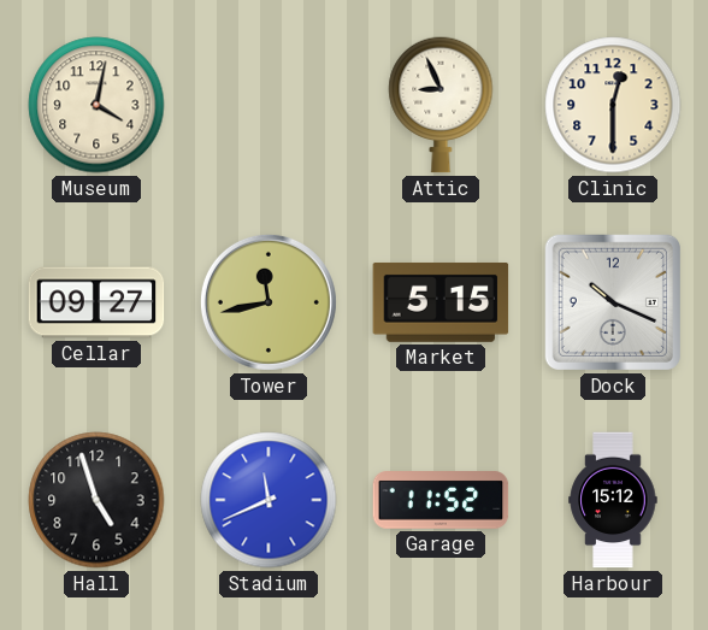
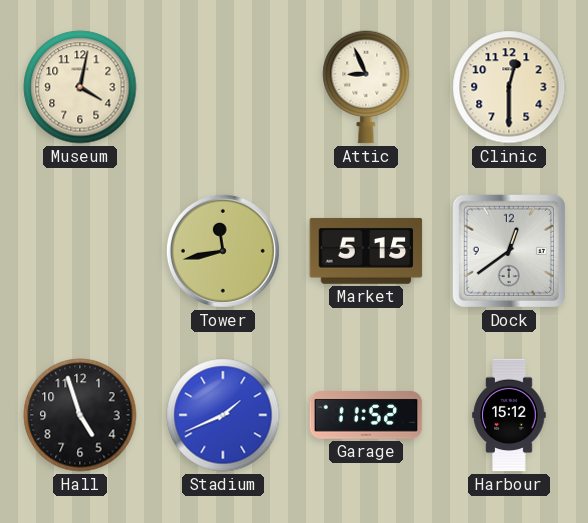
Cellar: 09:27 -> none (96, 302)
Dock: 10:19 -> 12:39 (509, 251)
Stadium: 11:41 -> 1:41 (223, 415)
